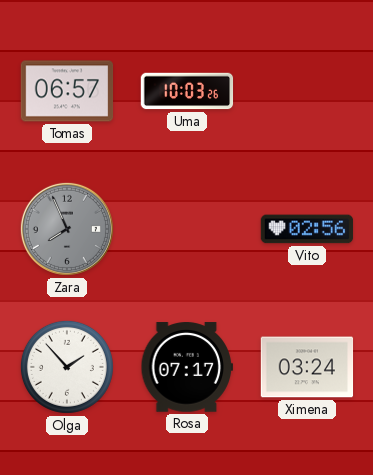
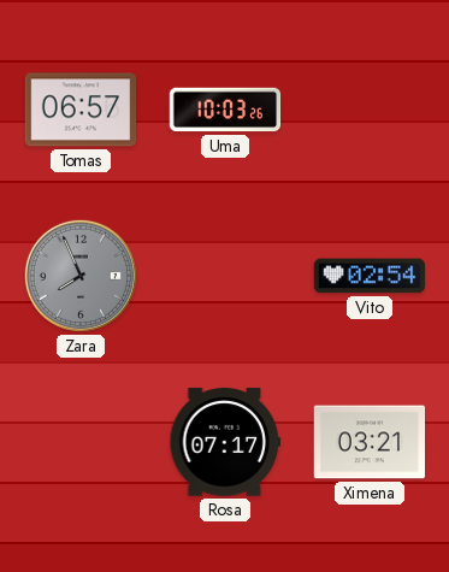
Vito: 02:56 -> 02:54 (370, 276)
Olga: 1:53 -> none (67, 367)
Ximena: 03:24 -> 03:21 (370, 442)
